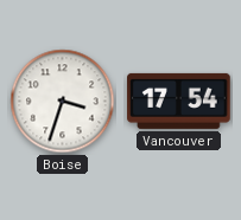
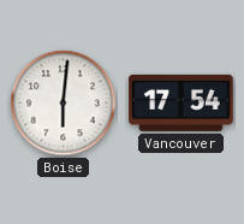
Boise: 3:33 -> 6:01 (64, 104)
